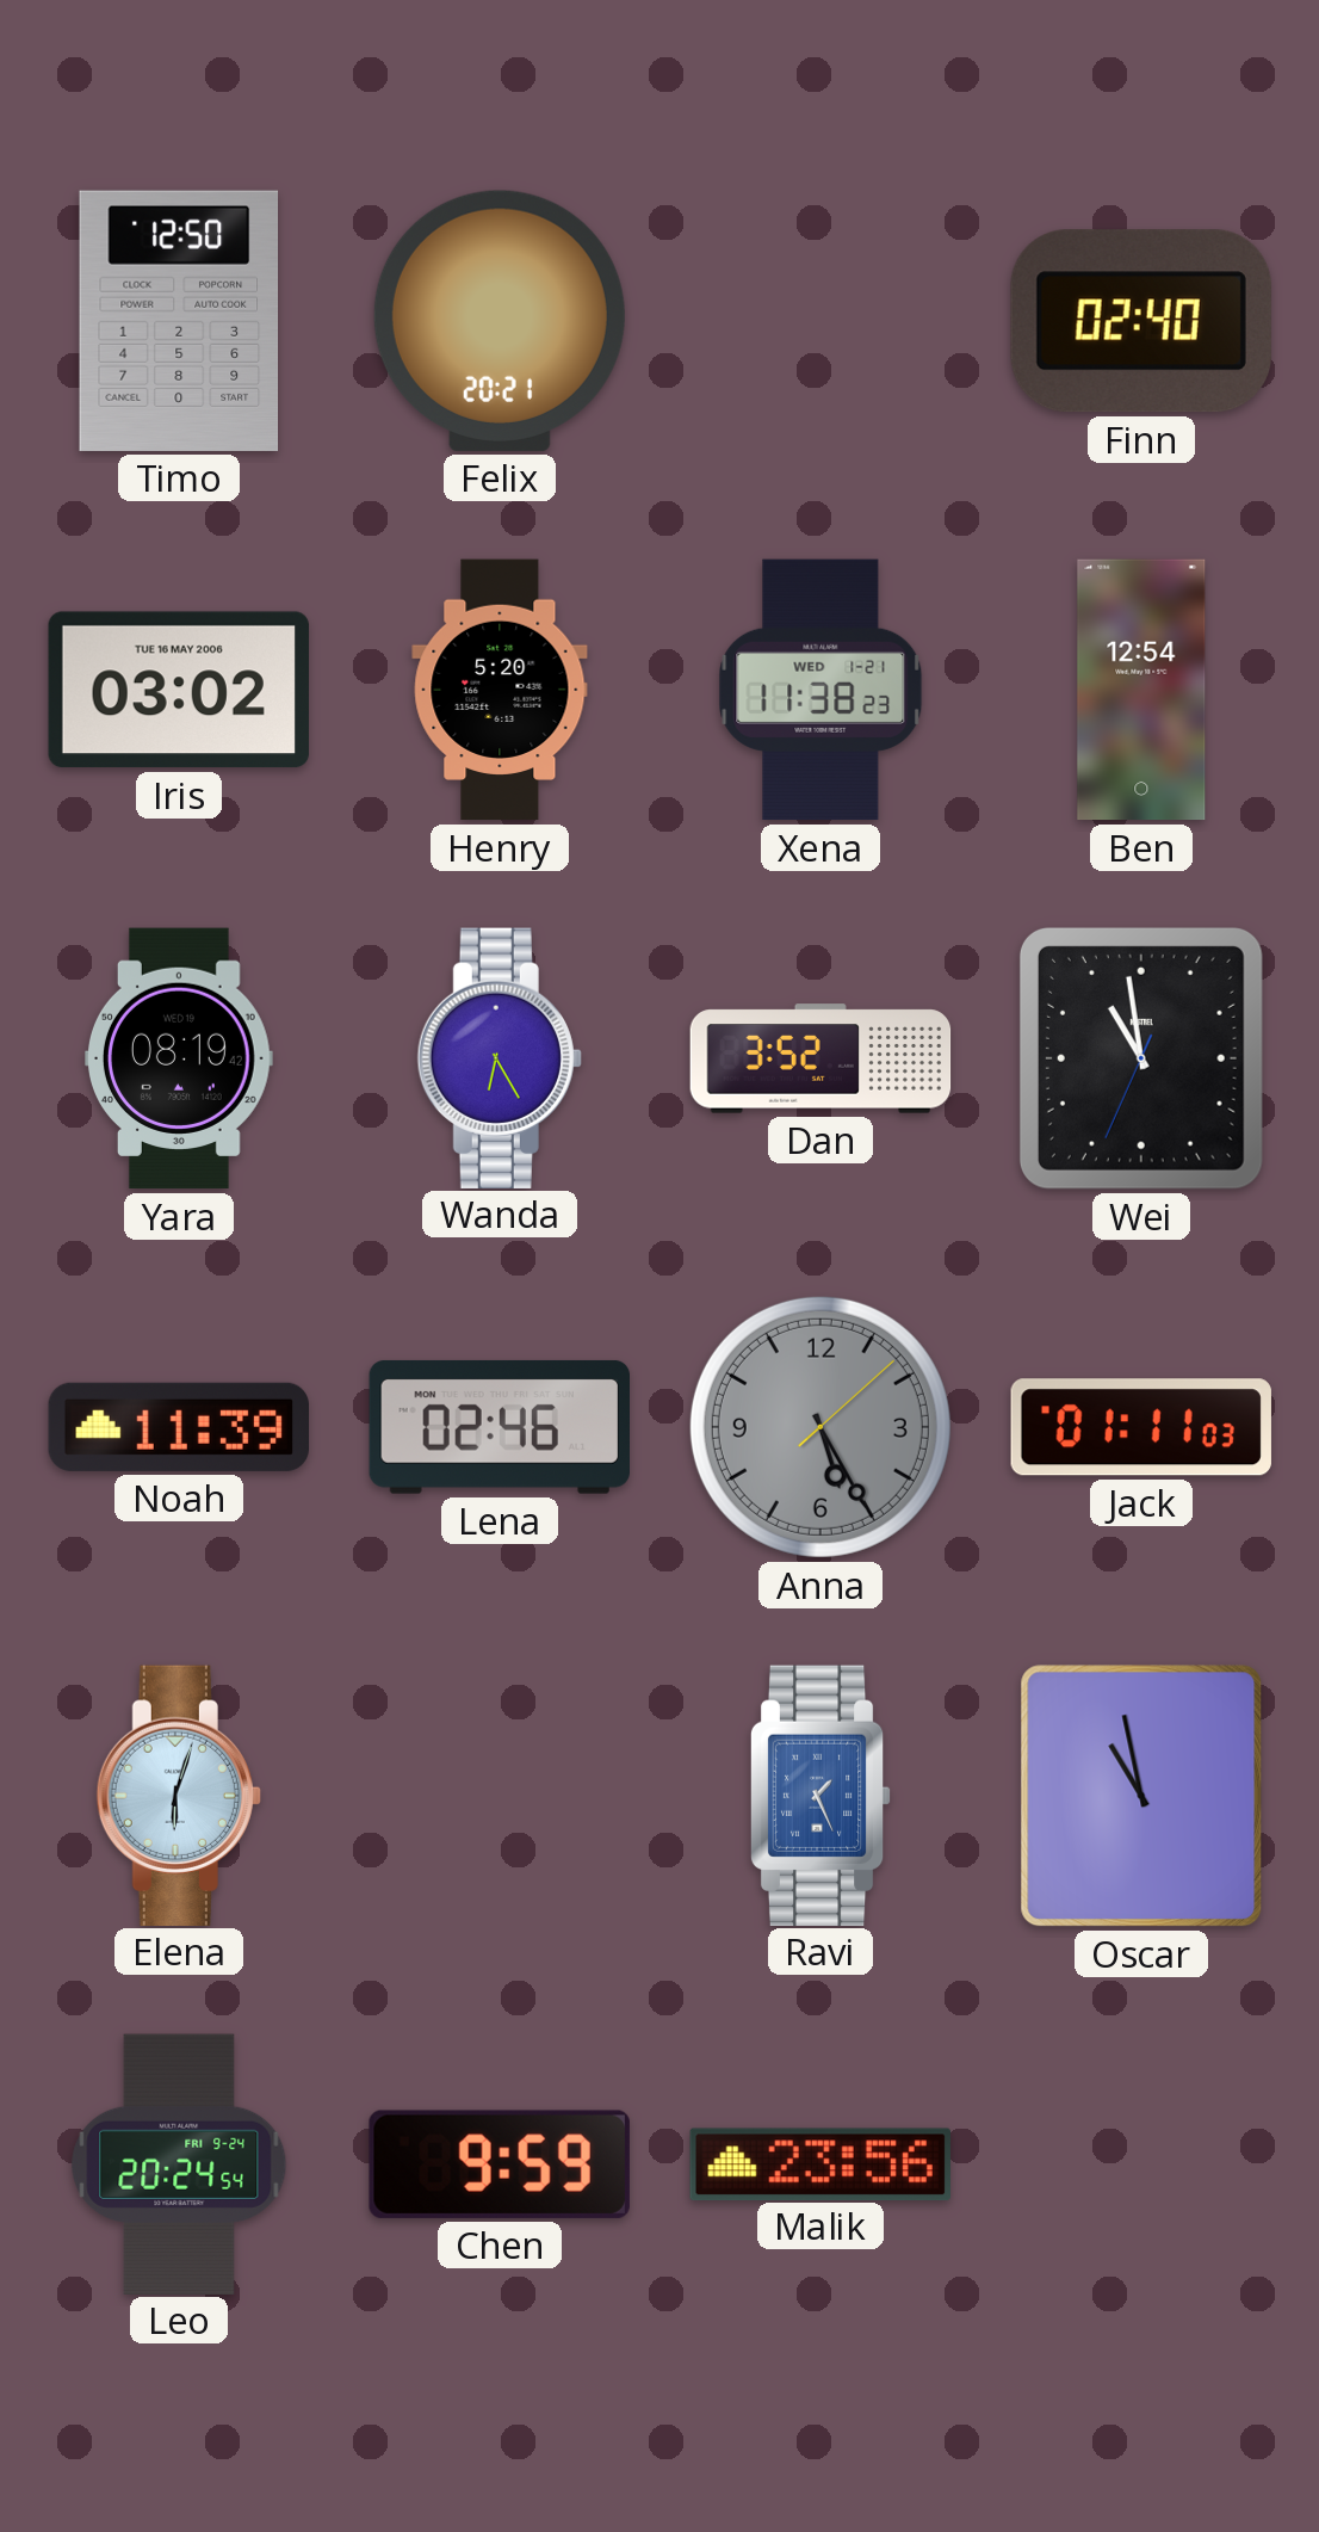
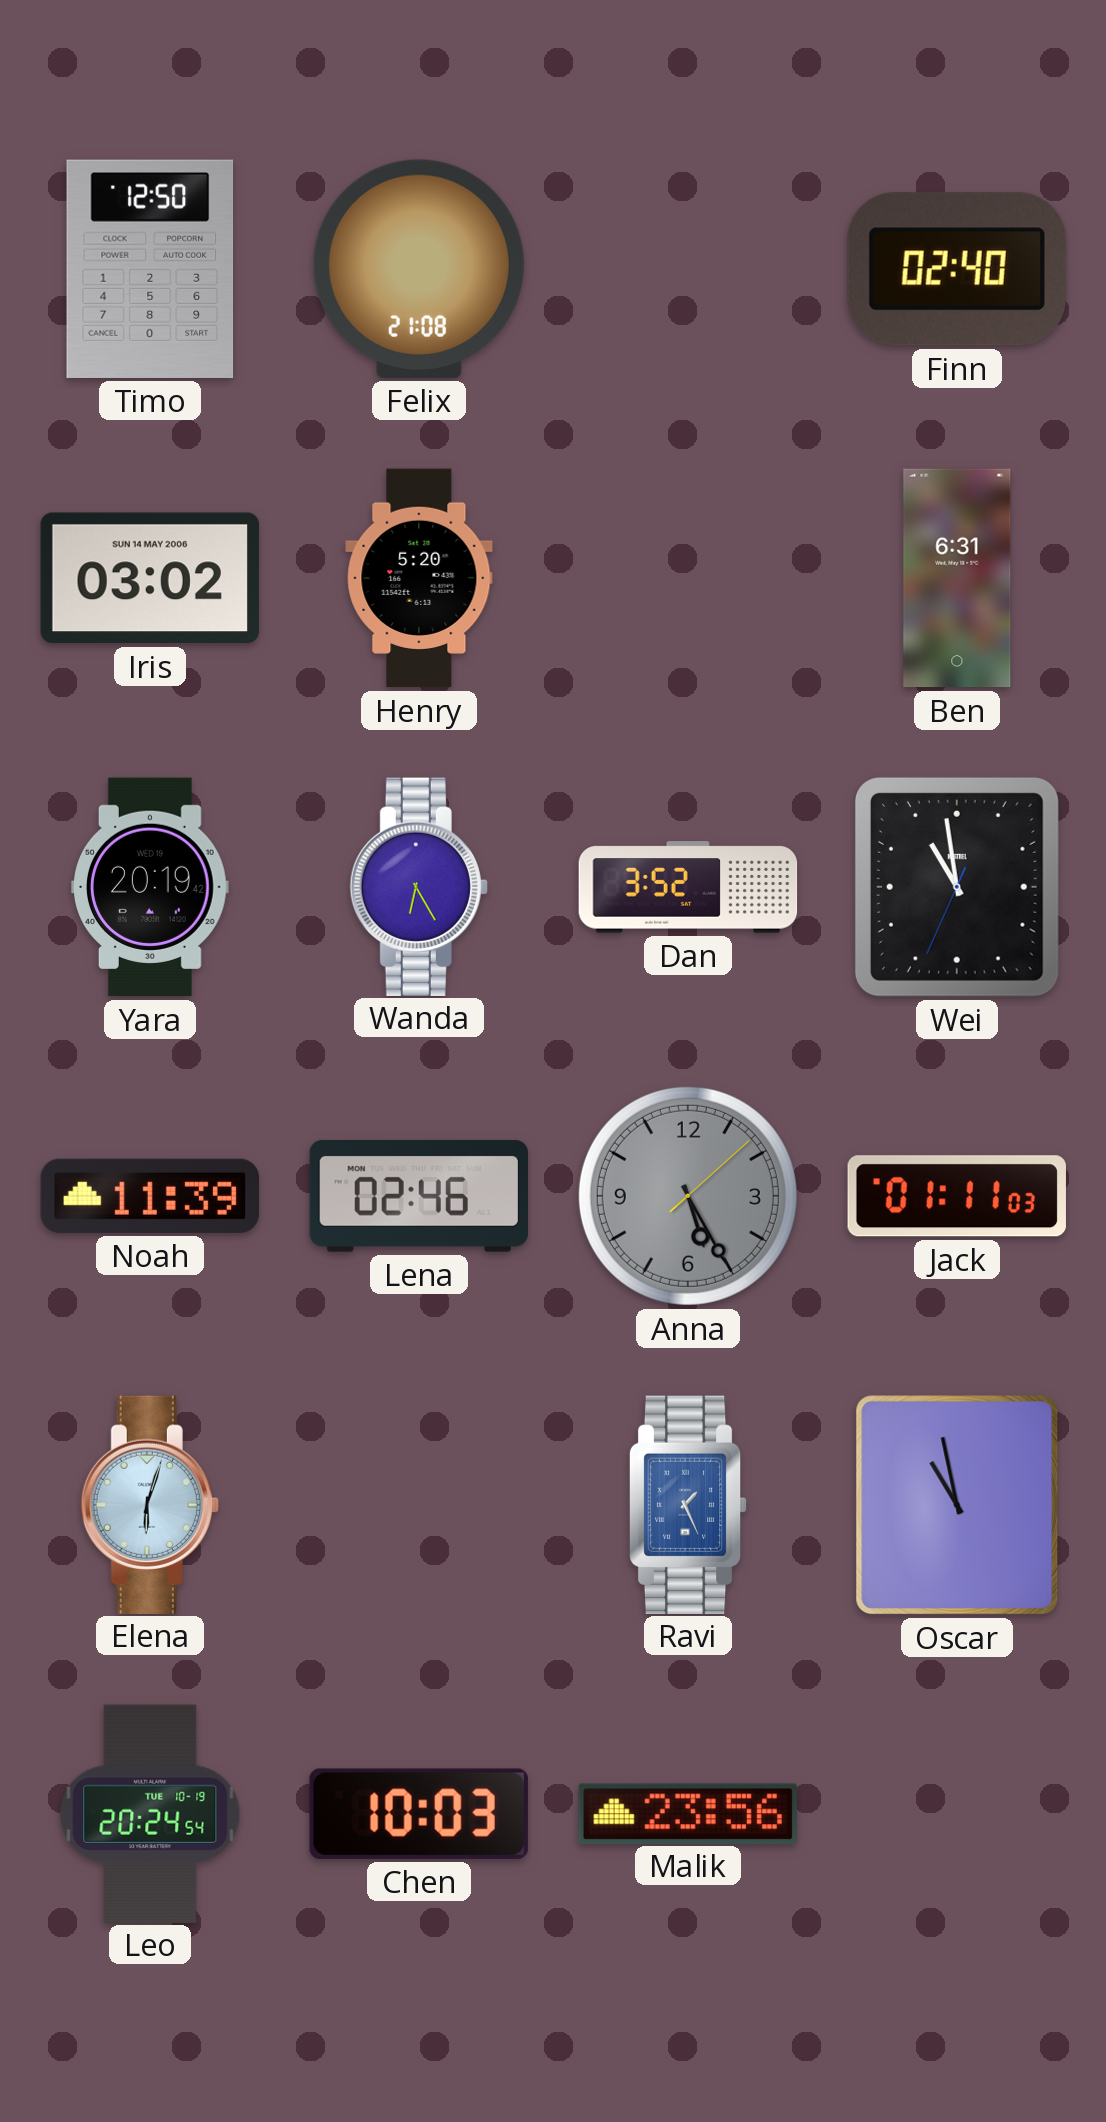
Felix: 20:21 -> 21:08 (419, 269)
Iris date: TUE 16 MAY 2006 -> SUN 14 MAY 2006 (150, 578)
Xena: 11:38 -> none (820, 690)
Ben: 12:54 -> 6:31 (957, 578)
Yara: 08:19 -> 20:19 (150, 887)
Leo date: FRI 9-24 -> TUE 10-19 (150, 1813)
Chen: 9:59 -> 10:03 (419, 1814)
